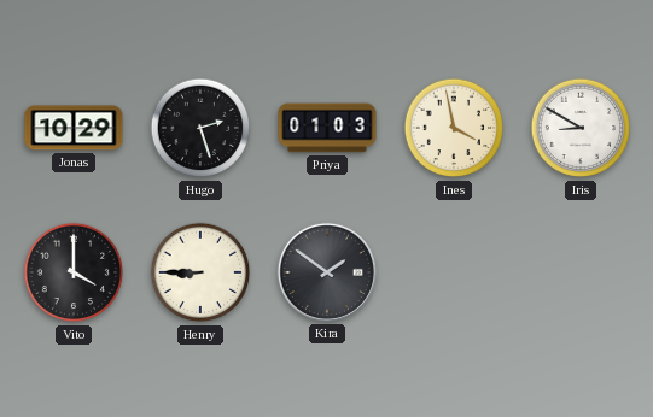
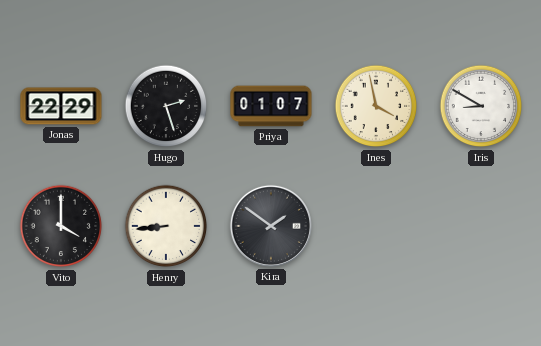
Jonas: 10:29 -> 22:29 (61, 106)
Priya: 01:03 -> 01:07 (271, 106)
Henry: 8:45 -> 8:44 (166, 226)
